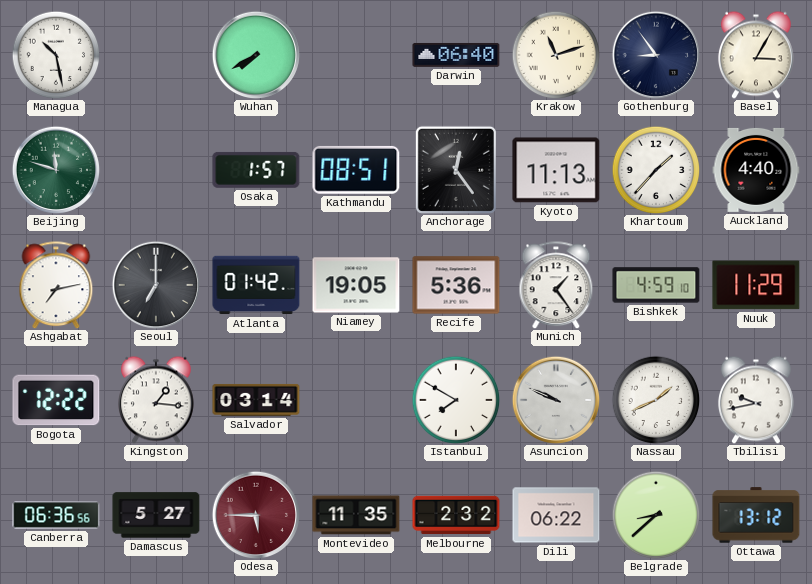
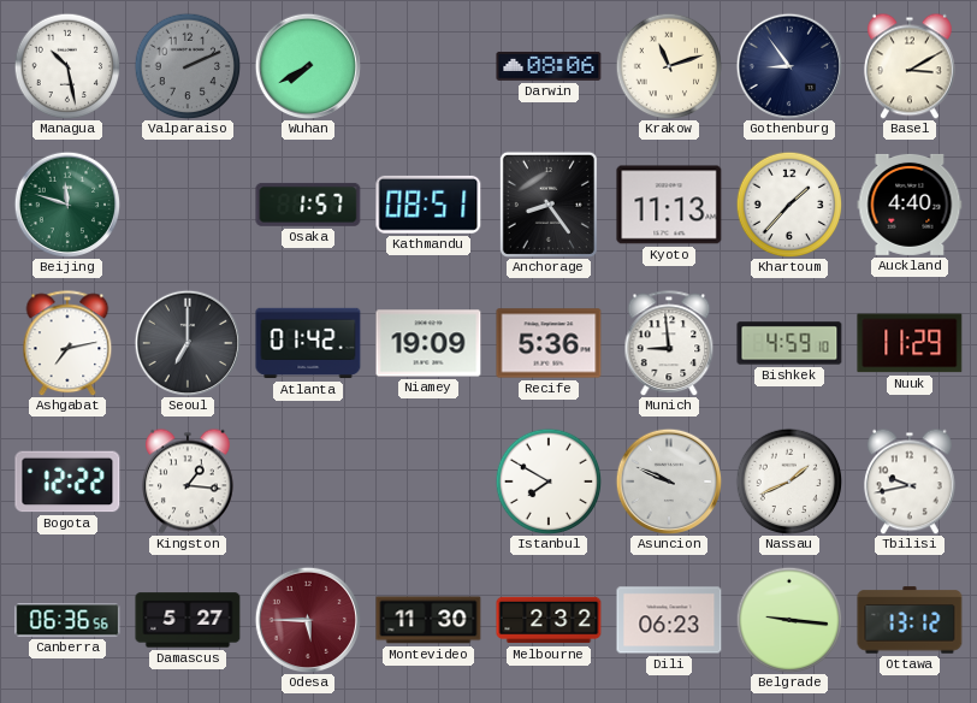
Valparaiso: none -> 2:11 (188, 66)
Darwin: 06:40 -> 08:06 (549, 66)
Basel: 3:05 -> 3:10 (910, 66)
Anchorage: 12:24 -> 8:24 (549, 205)
Niamey: 19:05 -> 19:09 (428, 343)
Munich: 1:24 -> 8:59 (669, 343)
Salvador: 03:14 -> none (256, 400)
Montevideo: 11:35 -> 11:30 (428, 620)
Dili: 06:22 -> 06:23 (669, 620)
Belgrade: 8:38 -> 9:16 (789, 620)
